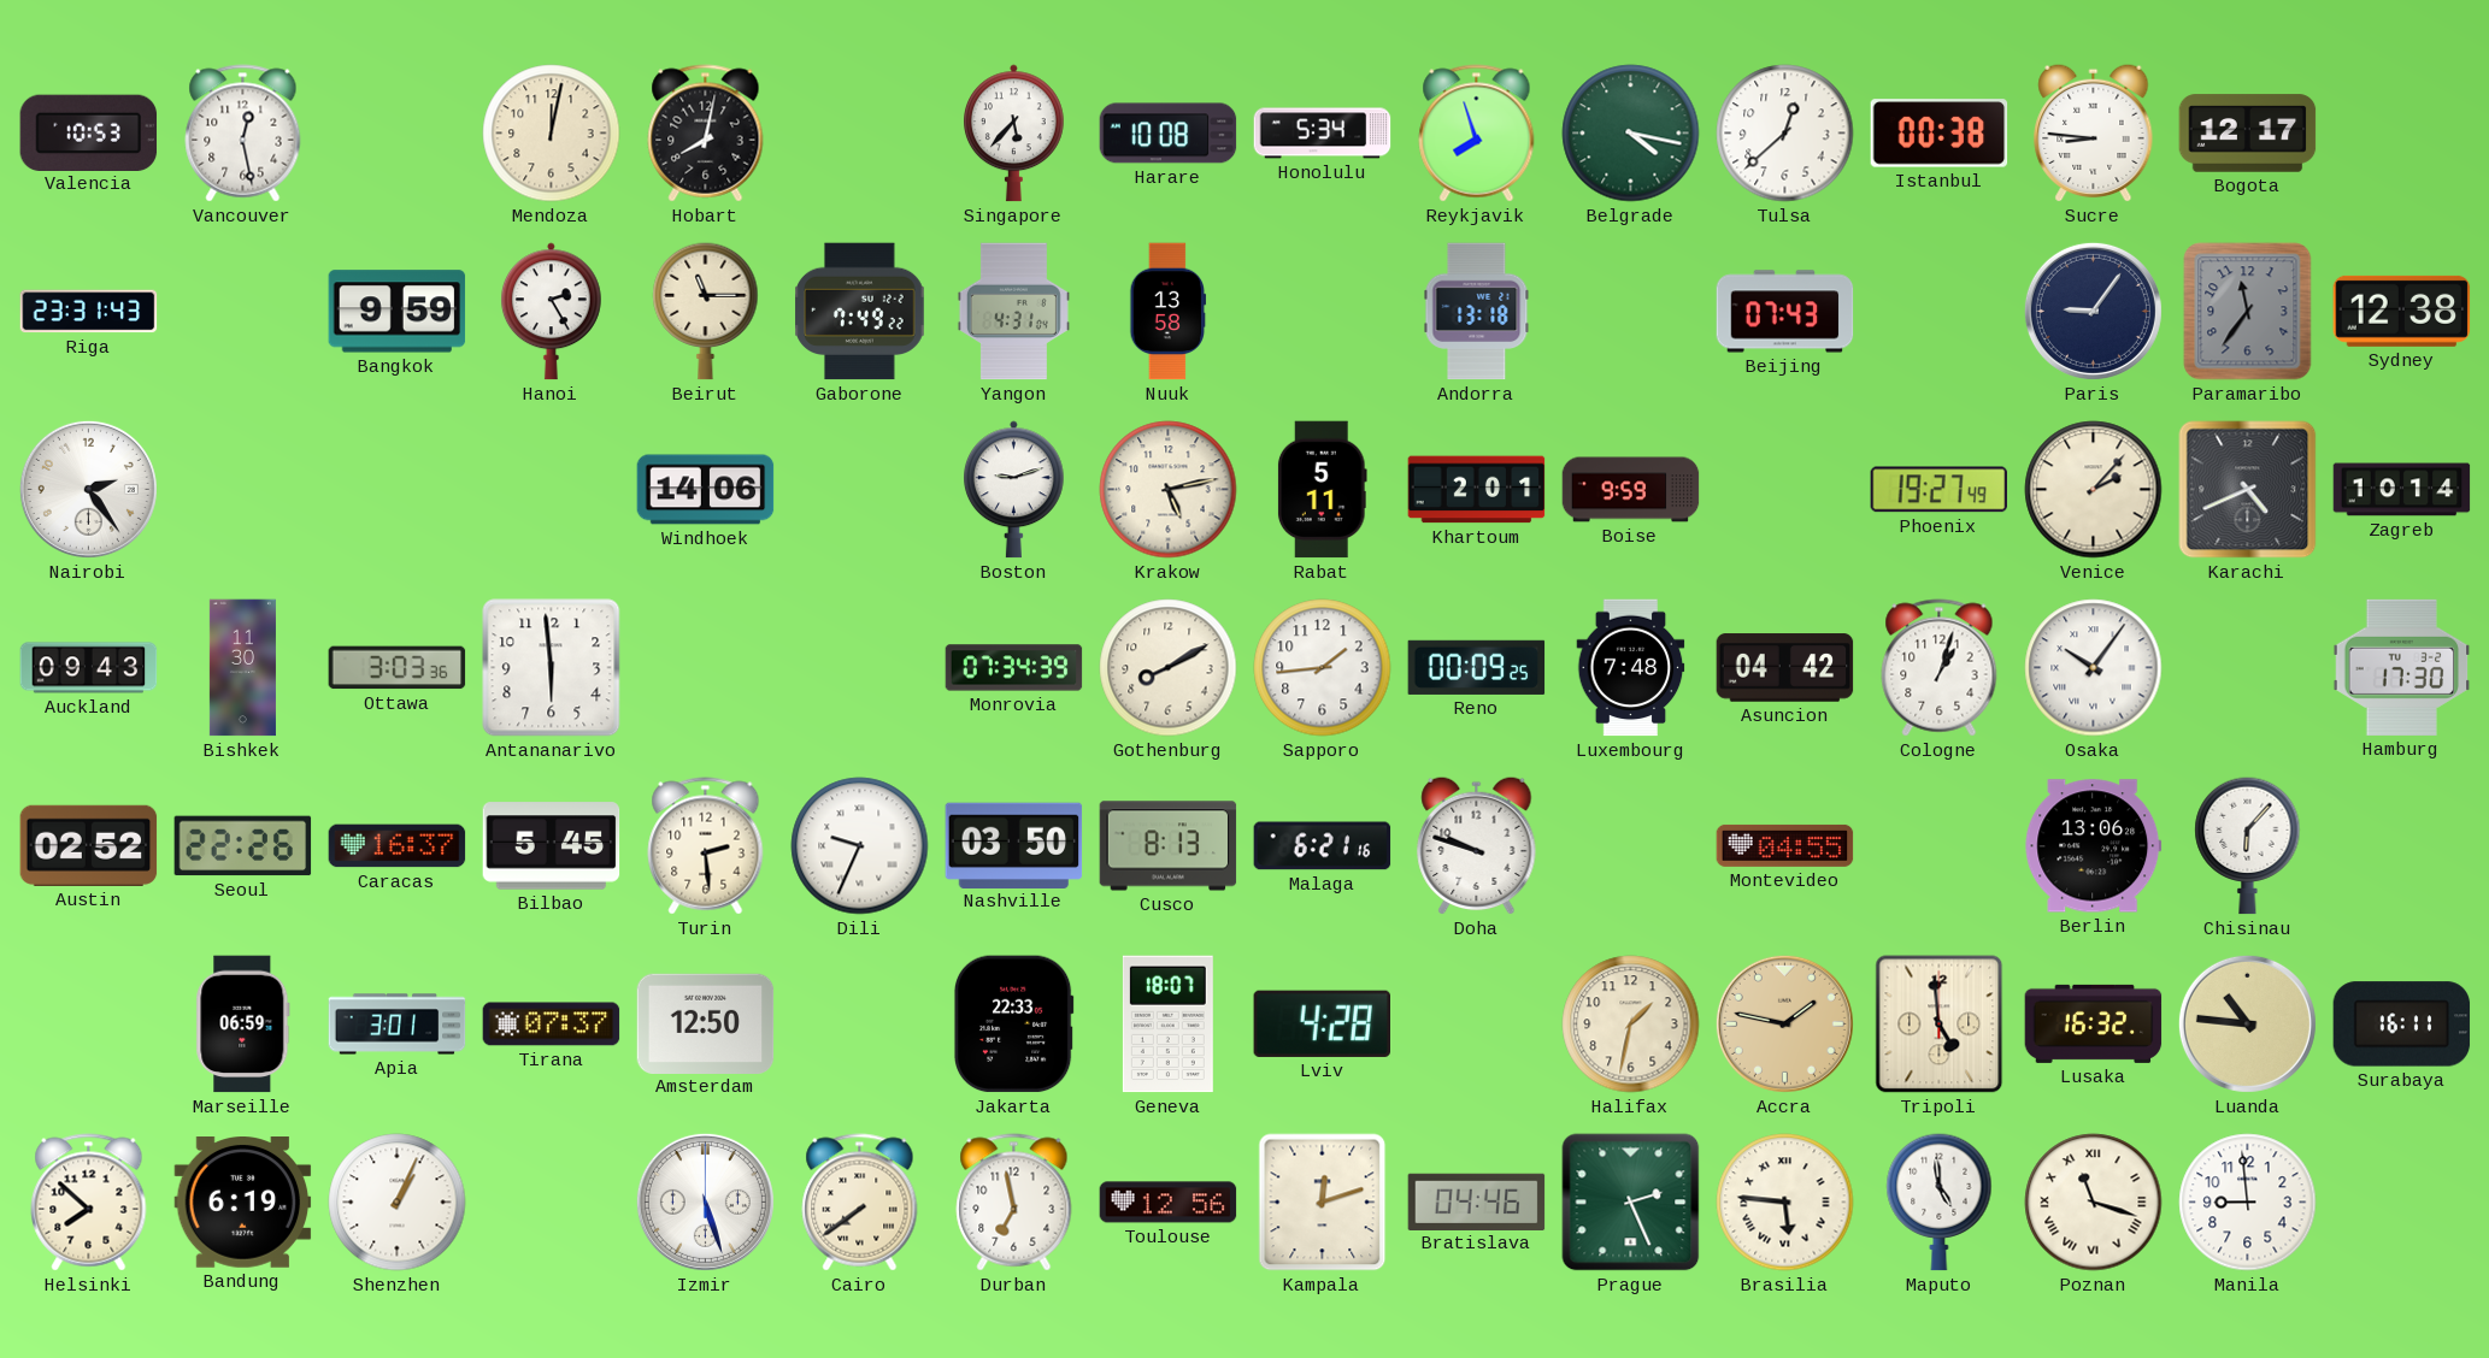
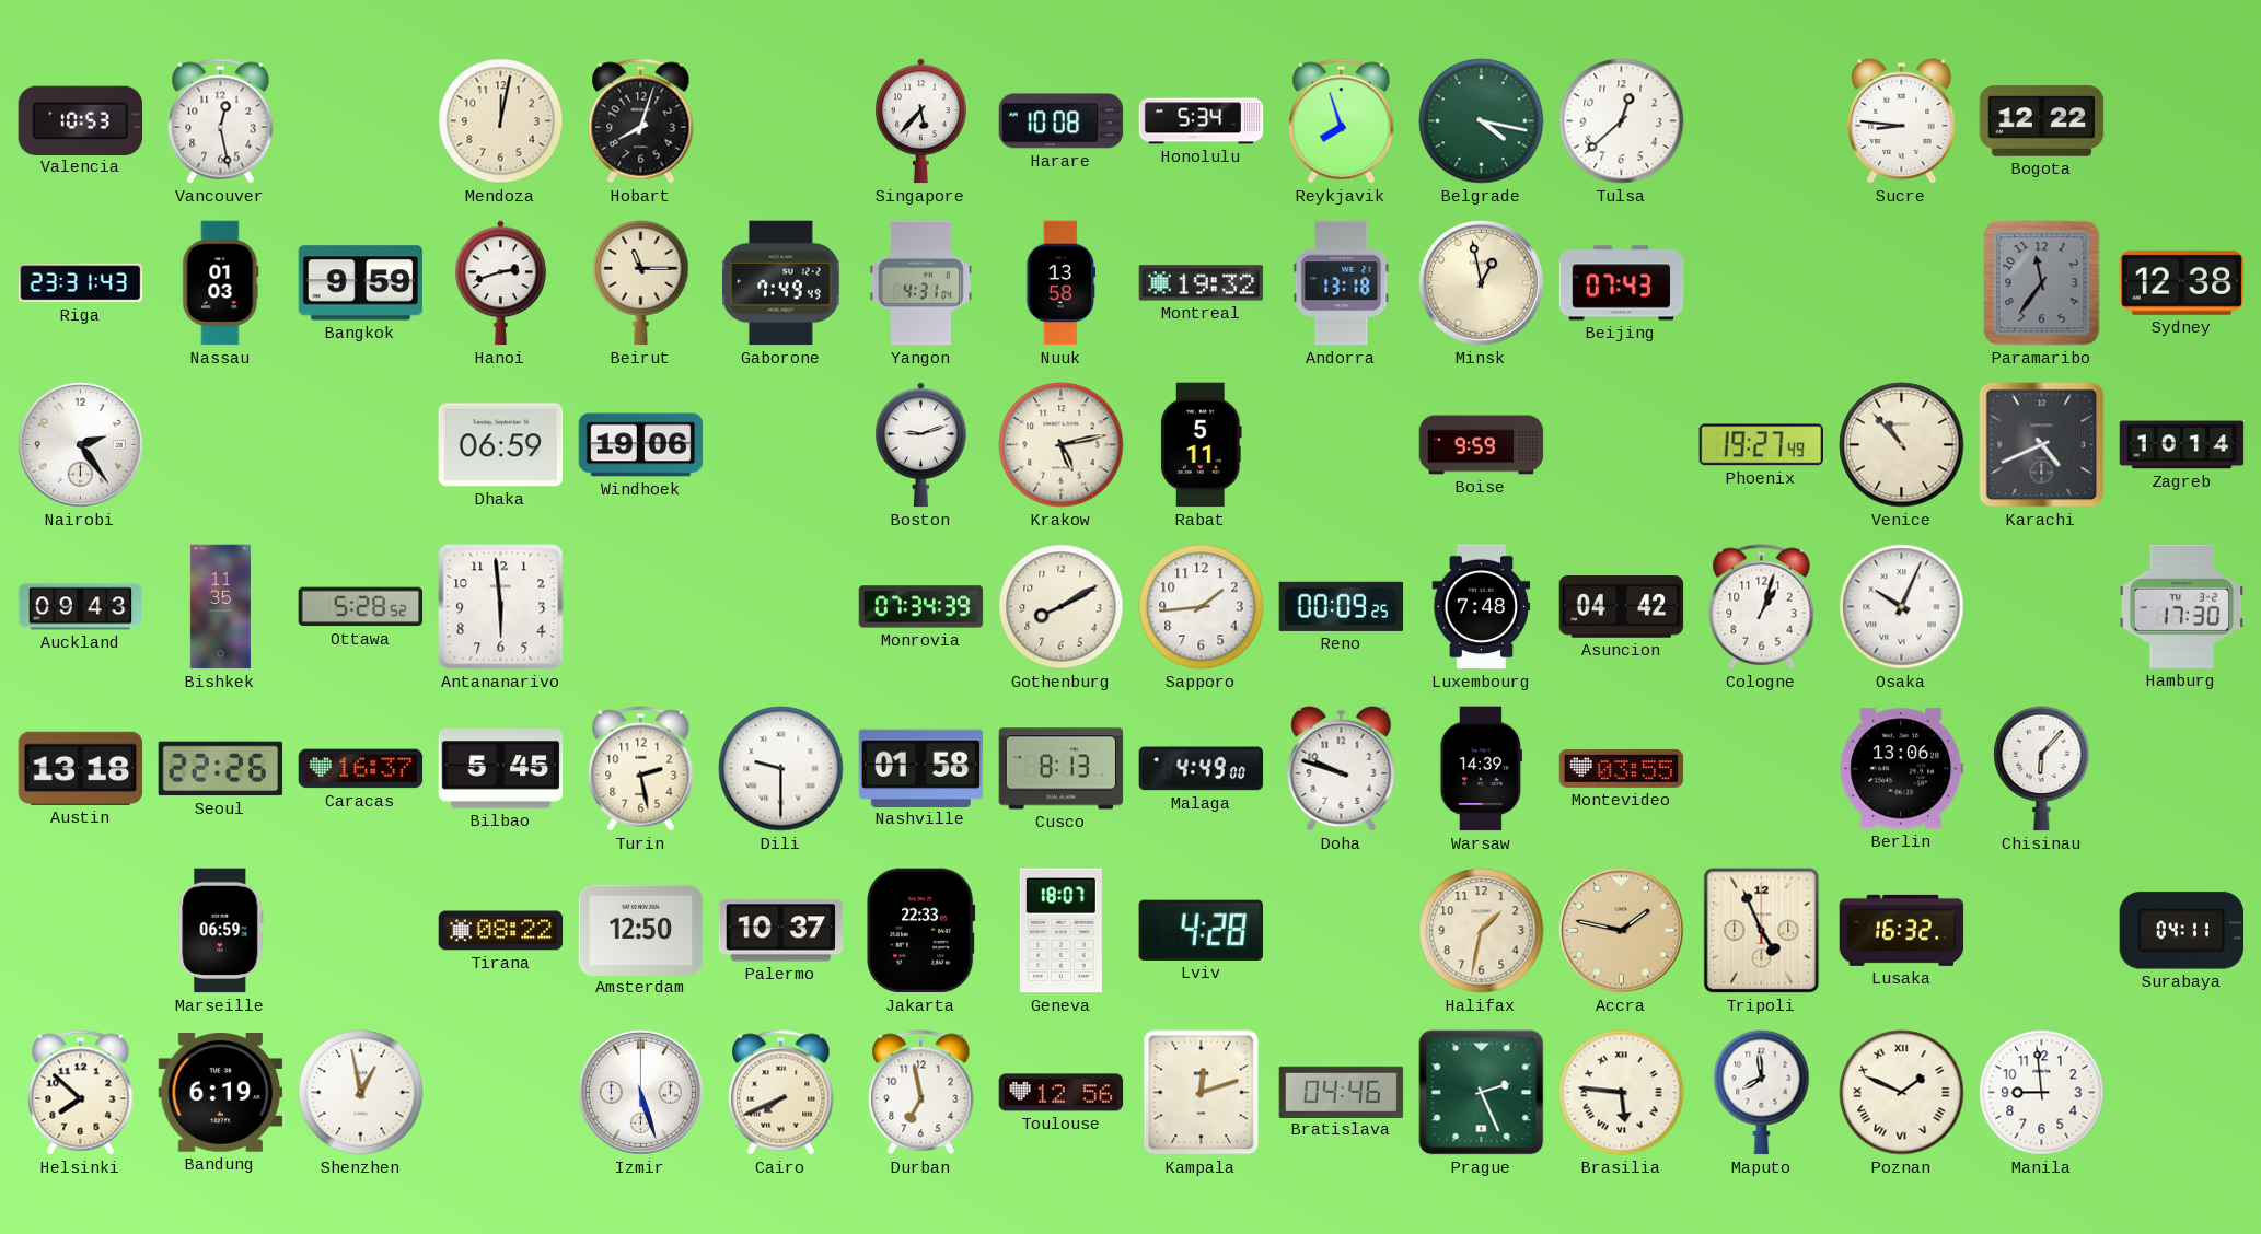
Hobart: 8:02 -> 8:03 (641, 121)
Istanbul: 00:38 -> none (1940, 134)
Bogota: 12:17 -> 12:22 (2042, 121)
Nassau: none -> 01:03 (221, 283)
Hanoi: 2:25 -> 2:42 (501, 283)
Gaborone: 7:49:22 -> 7:49:49 (781, 283)
Montreal: none -> 19:32 (1202, 283)
Minsk: none -> 12:58 (1481, 282)
Paris: 9:06 -> none (2093, 311)
Dhaka: none -> 06:59 (501, 445)
Windhoek: 14:06 -> 19:06 (641, 445)
Khartoum: 2:01 -> none (1477, 490)
Venice: 2:07 -> 10:53 (1902, 445)
Bishkek: 11:30 -> 11:35 (220, 607)
Ottawa: 3:03 -> 5:28 (361, 607)
Osaka: 10:06 -> 10:04 (1902, 607)
Austin: 02:52 -> 13:18 (81, 768)
Turin: 2:29 -> 2:28 (641, 769)
Dili: 9:34 -> 9:30 (781, 769)
Nashville: 03:50 -> 01:58 (921, 768)
Malaga: 6:21 -> 4:49 (1202, 769)
Warsaw: none -> 14:39 (1481, 769)
Montevideo: 04:55 -> 03:55 (1622, 768)
Apia: 3:01 -> none (398, 1025)
Tirana: 07:37 -> 08:22 (501, 931)
Palermo: none -> 10:37 (781, 931)
Tripoli: 4:59 -> 4:56 (1762, 931)
Luanda: 10:46 -> none (2247, 1023)
Surabaya: 16:11 -> 04:11 (2182, 931)
Shenzhen: 1:04 -> 12:58 (361, 1093)
Cairo: 7:39 -> 7:41 (781, 1093)
Maputo: 4:59 -> 7:59 (1762, 1093)
Poznan: 11:18 -> 1:49 (1902, 1093)
